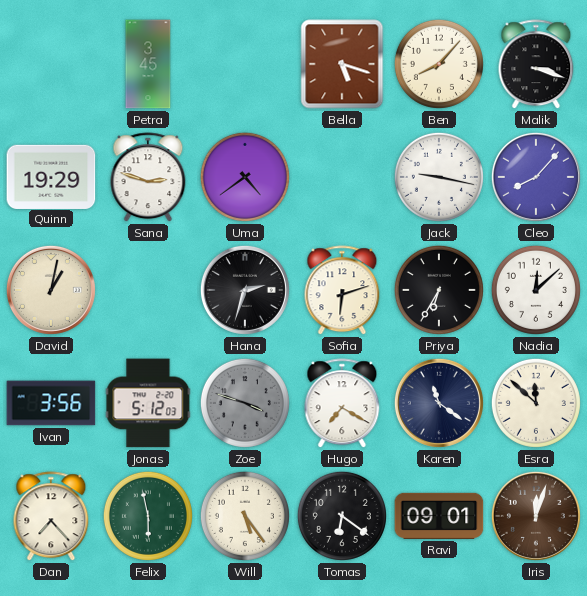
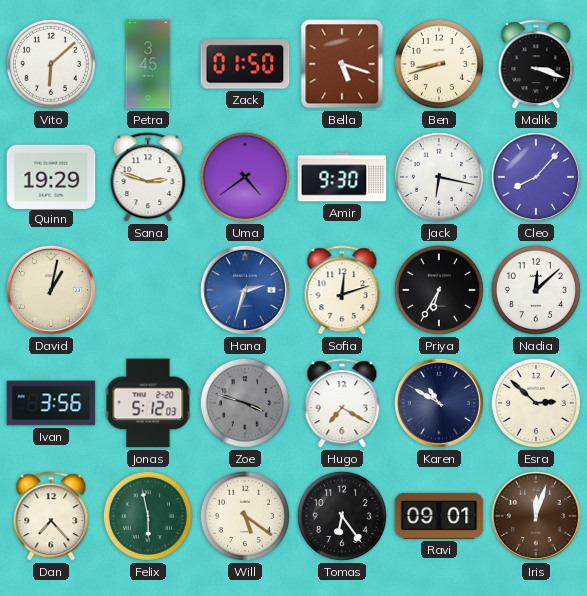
Vito: none -> 6:08 (51, 64)
Zack: none -> 01:50 (245, 64)
Ben: 8:07 -> 8:42 (439, 64)
Amir: none -> 9:30 (342, 177)
Jack: 9:17 -> 6:17 (439, 177)
Hana dial: black -> blue (245, 290)
Sofia: 6:12 -> 12:12 (342, 291)
Karen: 11:21 -> 10:50 (439, 403)
Esra: 11:52 -> 2:52 (536, 403)
Will: 5:24 -> 5:21 (245, 516)
Tomas: 6:21 -> 6:24 (342, 516)
